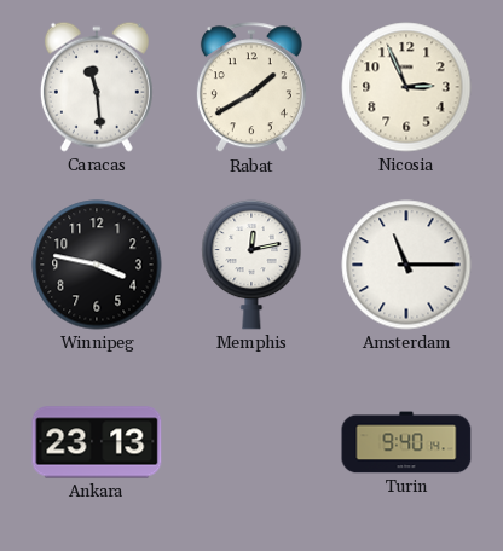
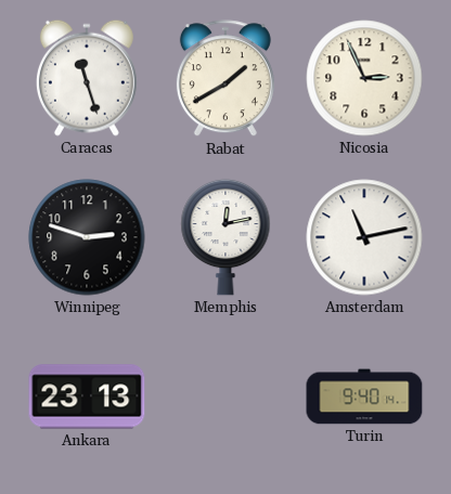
Caracas: 11:29 -> 11:27 (87, 78)
Winnipeg: 3:47 -> 2:48 (87, 237)
Amsterdam: 11:15 -> 11:13 (364, 237)
